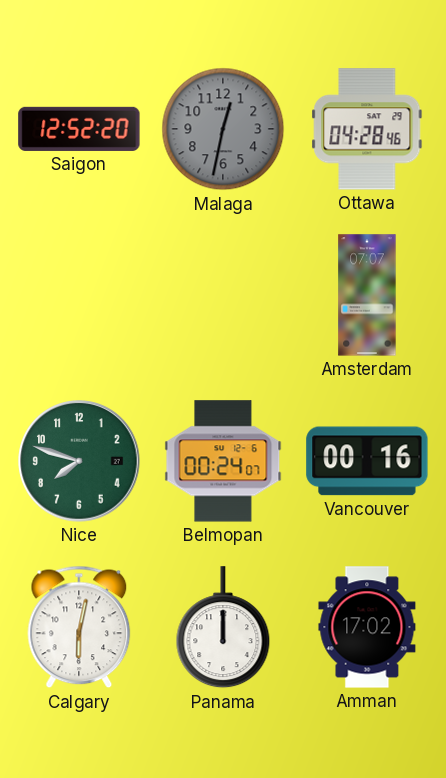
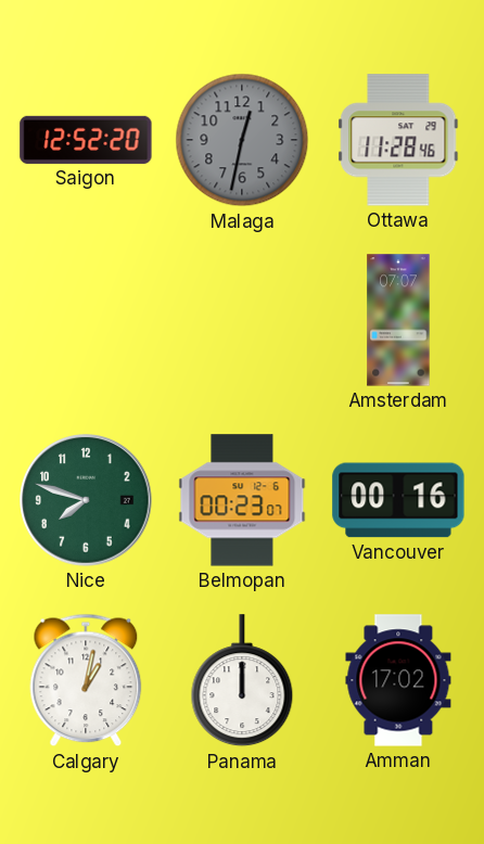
Ottawa: 04:28 -> 11:28 (398, 140)
Belmopan: 00:24 -> 00:23 (242, 500)
Calgary: 6:02 -> 1:02 (86, 680)
